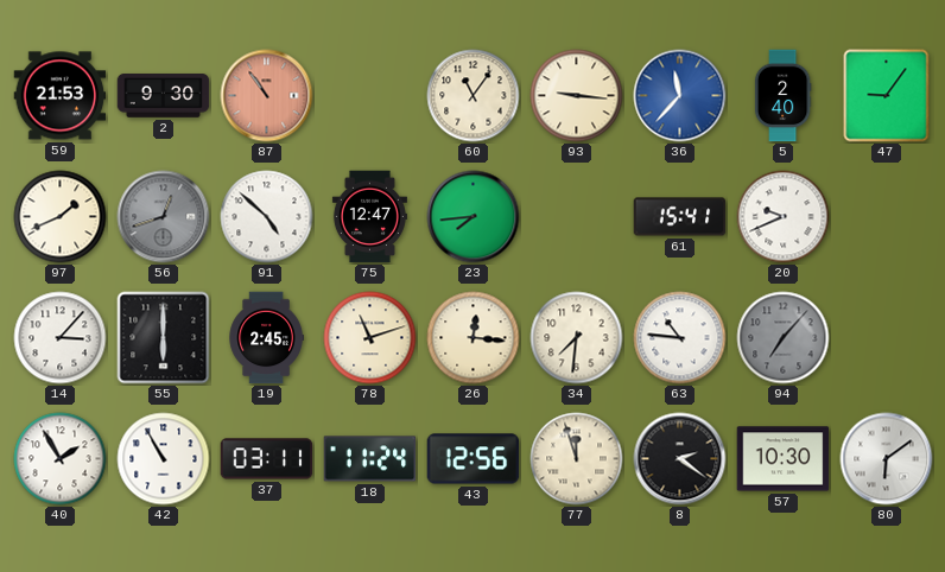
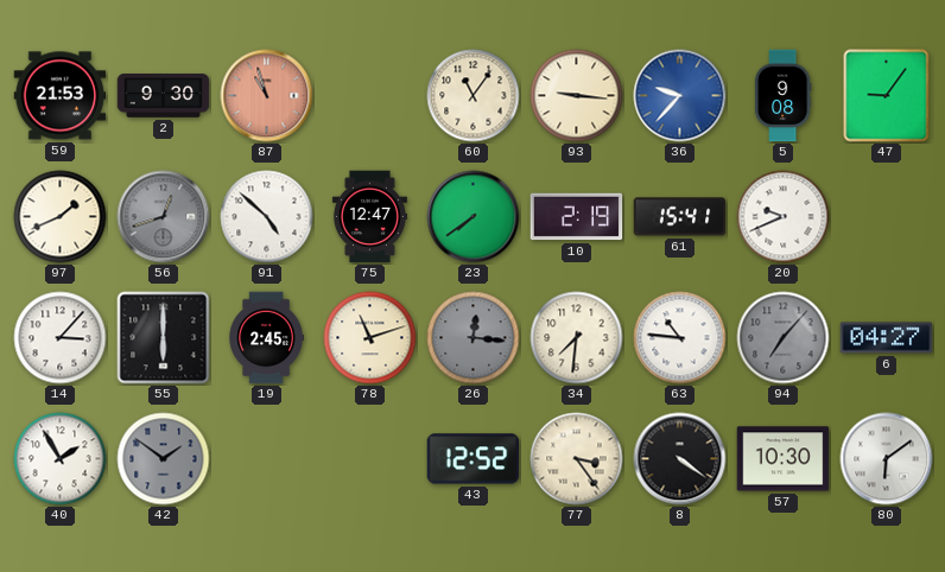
87: 10:54 -> 10:57 (267, 96)
36: 11:37 -> 9:37 (680, 96)
5: 2:40 -> 9:08 (782, 96)
23: 7:44 -> 7:39 (474, 217)
10: none -> 2:19 (577, 217)
26 dial: cream -> grey (474, 338)
6: none -> 04:27 (887, 338)
42: 10:55 -> 1:51 (164, 459)
42 dial: white -> grey (164, 459)
37: 03:11 -> none (267, 459)
18: 11:24 -> none (370, 459)
43: 12:56 -> 12:52 (474, 459)
77: 11:57 -> 3:24 (577, 459)
8: 2:21 -> 4:21 (680, 459)
